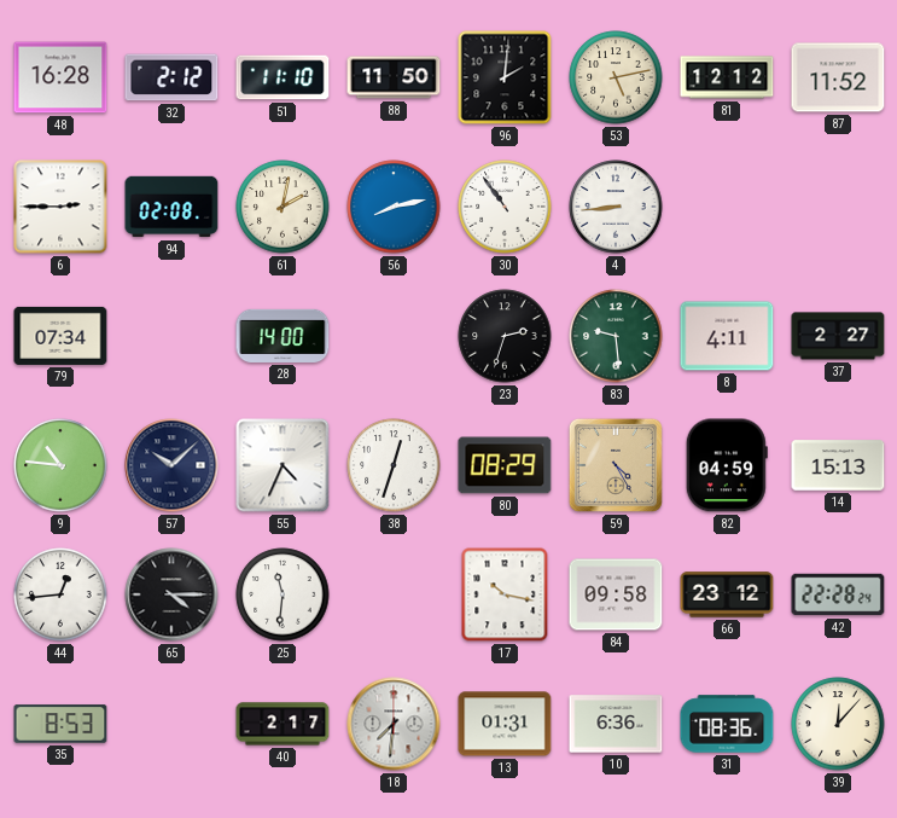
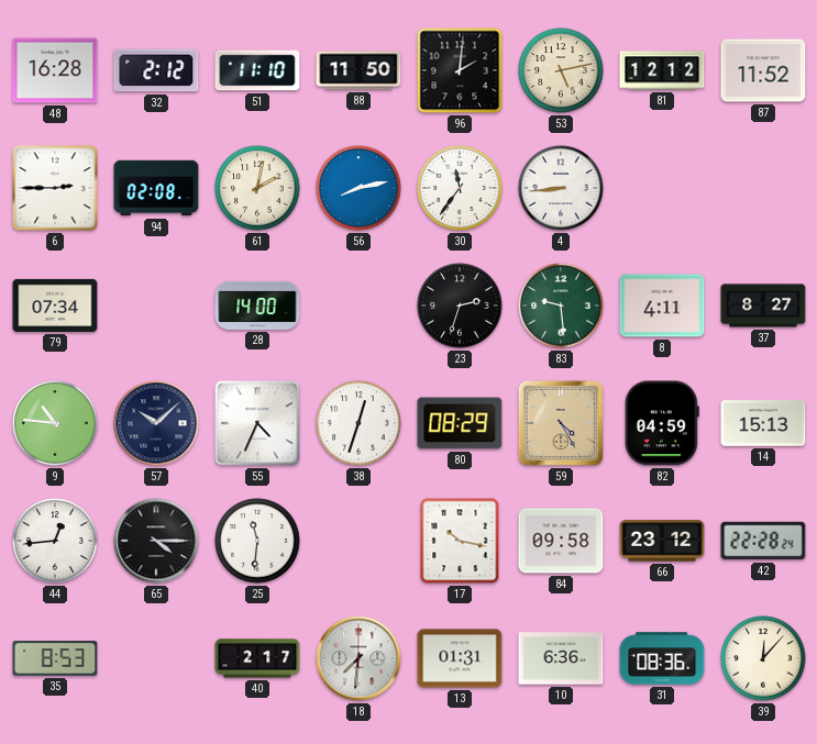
30: 10:54 -> 11:36 (460, 188)
37: 2:27 -> 8:27 (763, 306)
